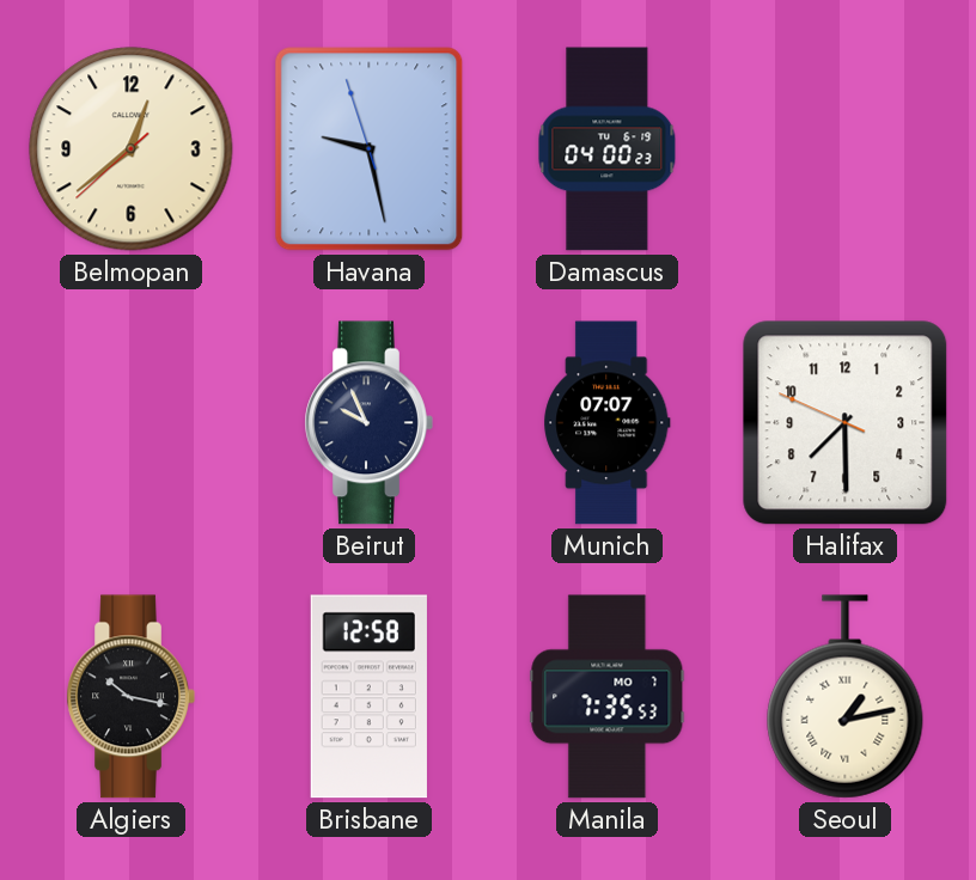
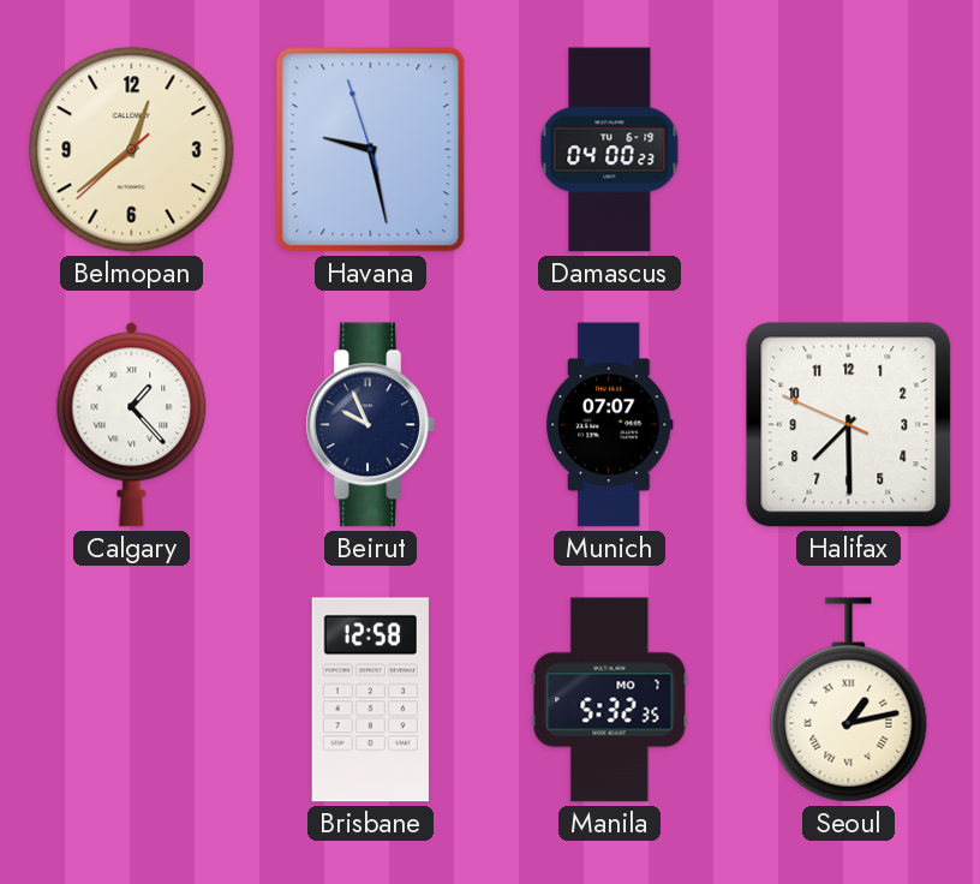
Calgary: none -> 1:23 (132, 425)
Algiers: 10:17 -> none (130, 697)
Manila: 7:35 -> 5:32 (610, 700)
